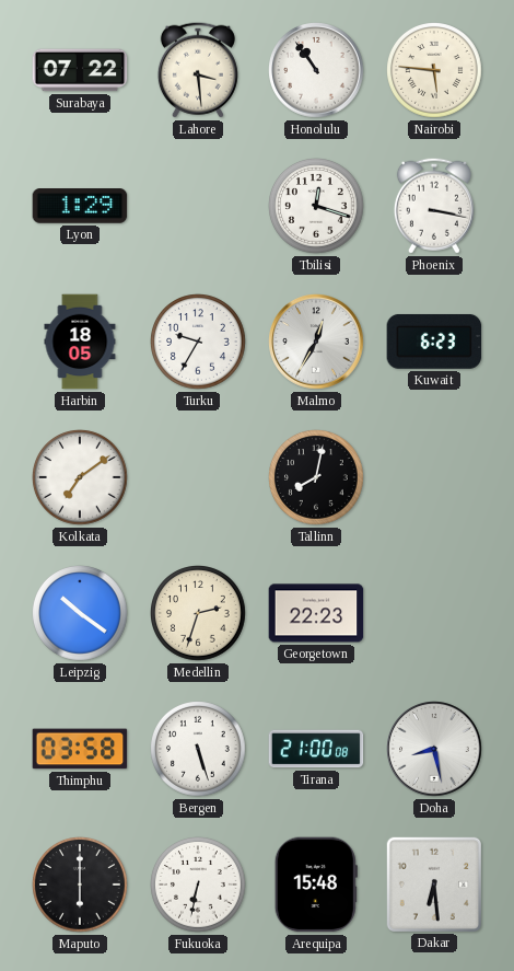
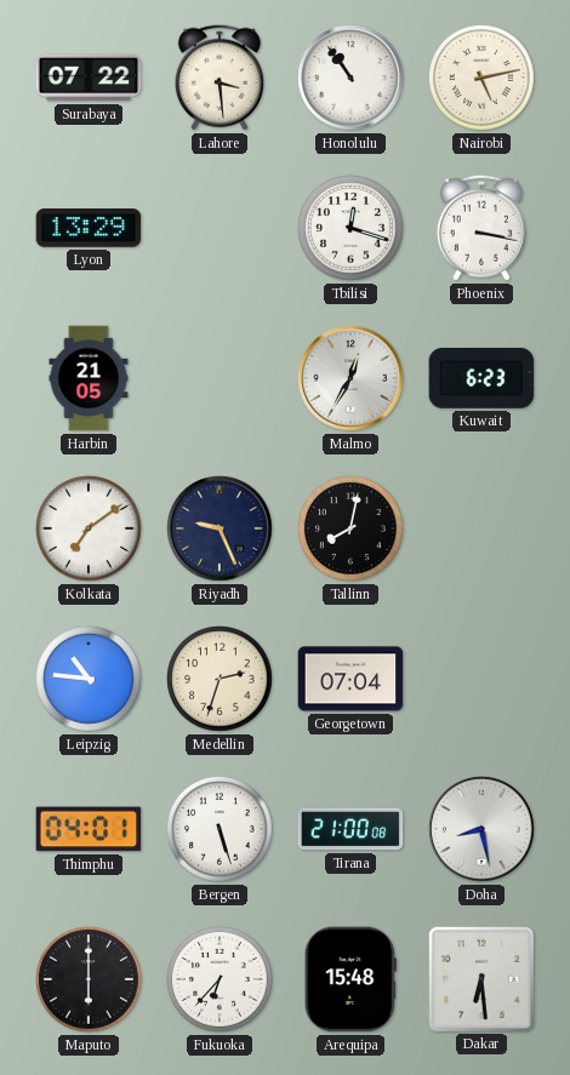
Nairobi: 5:46 -> 5:13 (483, 79)
Lyon: 1:29 -> 13:29 (89, 228)
Harbin: 18:05 -> 21:05 (89, 378)
Turku: 9:35 -> none (199, 343)
Riyadh: none -> 9:26 (220, 528)
Leipzig: 10:21 -> 10:46 (90, 680)
Georgetown: 22:23 -> 07:04 (350, 679)
Thimphu: 03:58 -> 04:01 (89, 829)
Fukuoka: 6:32 -> 6:37 (221, 980)
